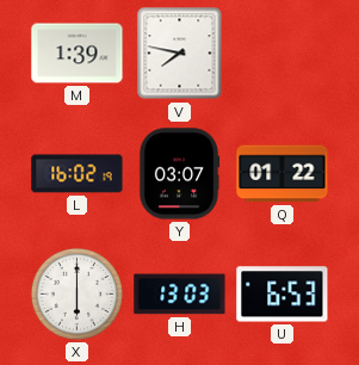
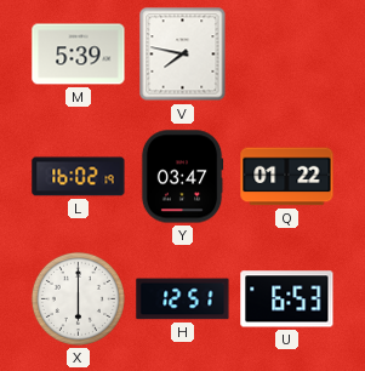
M: 1:39 -> 5:39 (79, 55)
Y: 03:07 -> 03:47 (182, 177)
H: 13:03 -> 12:51 (183, 299)
